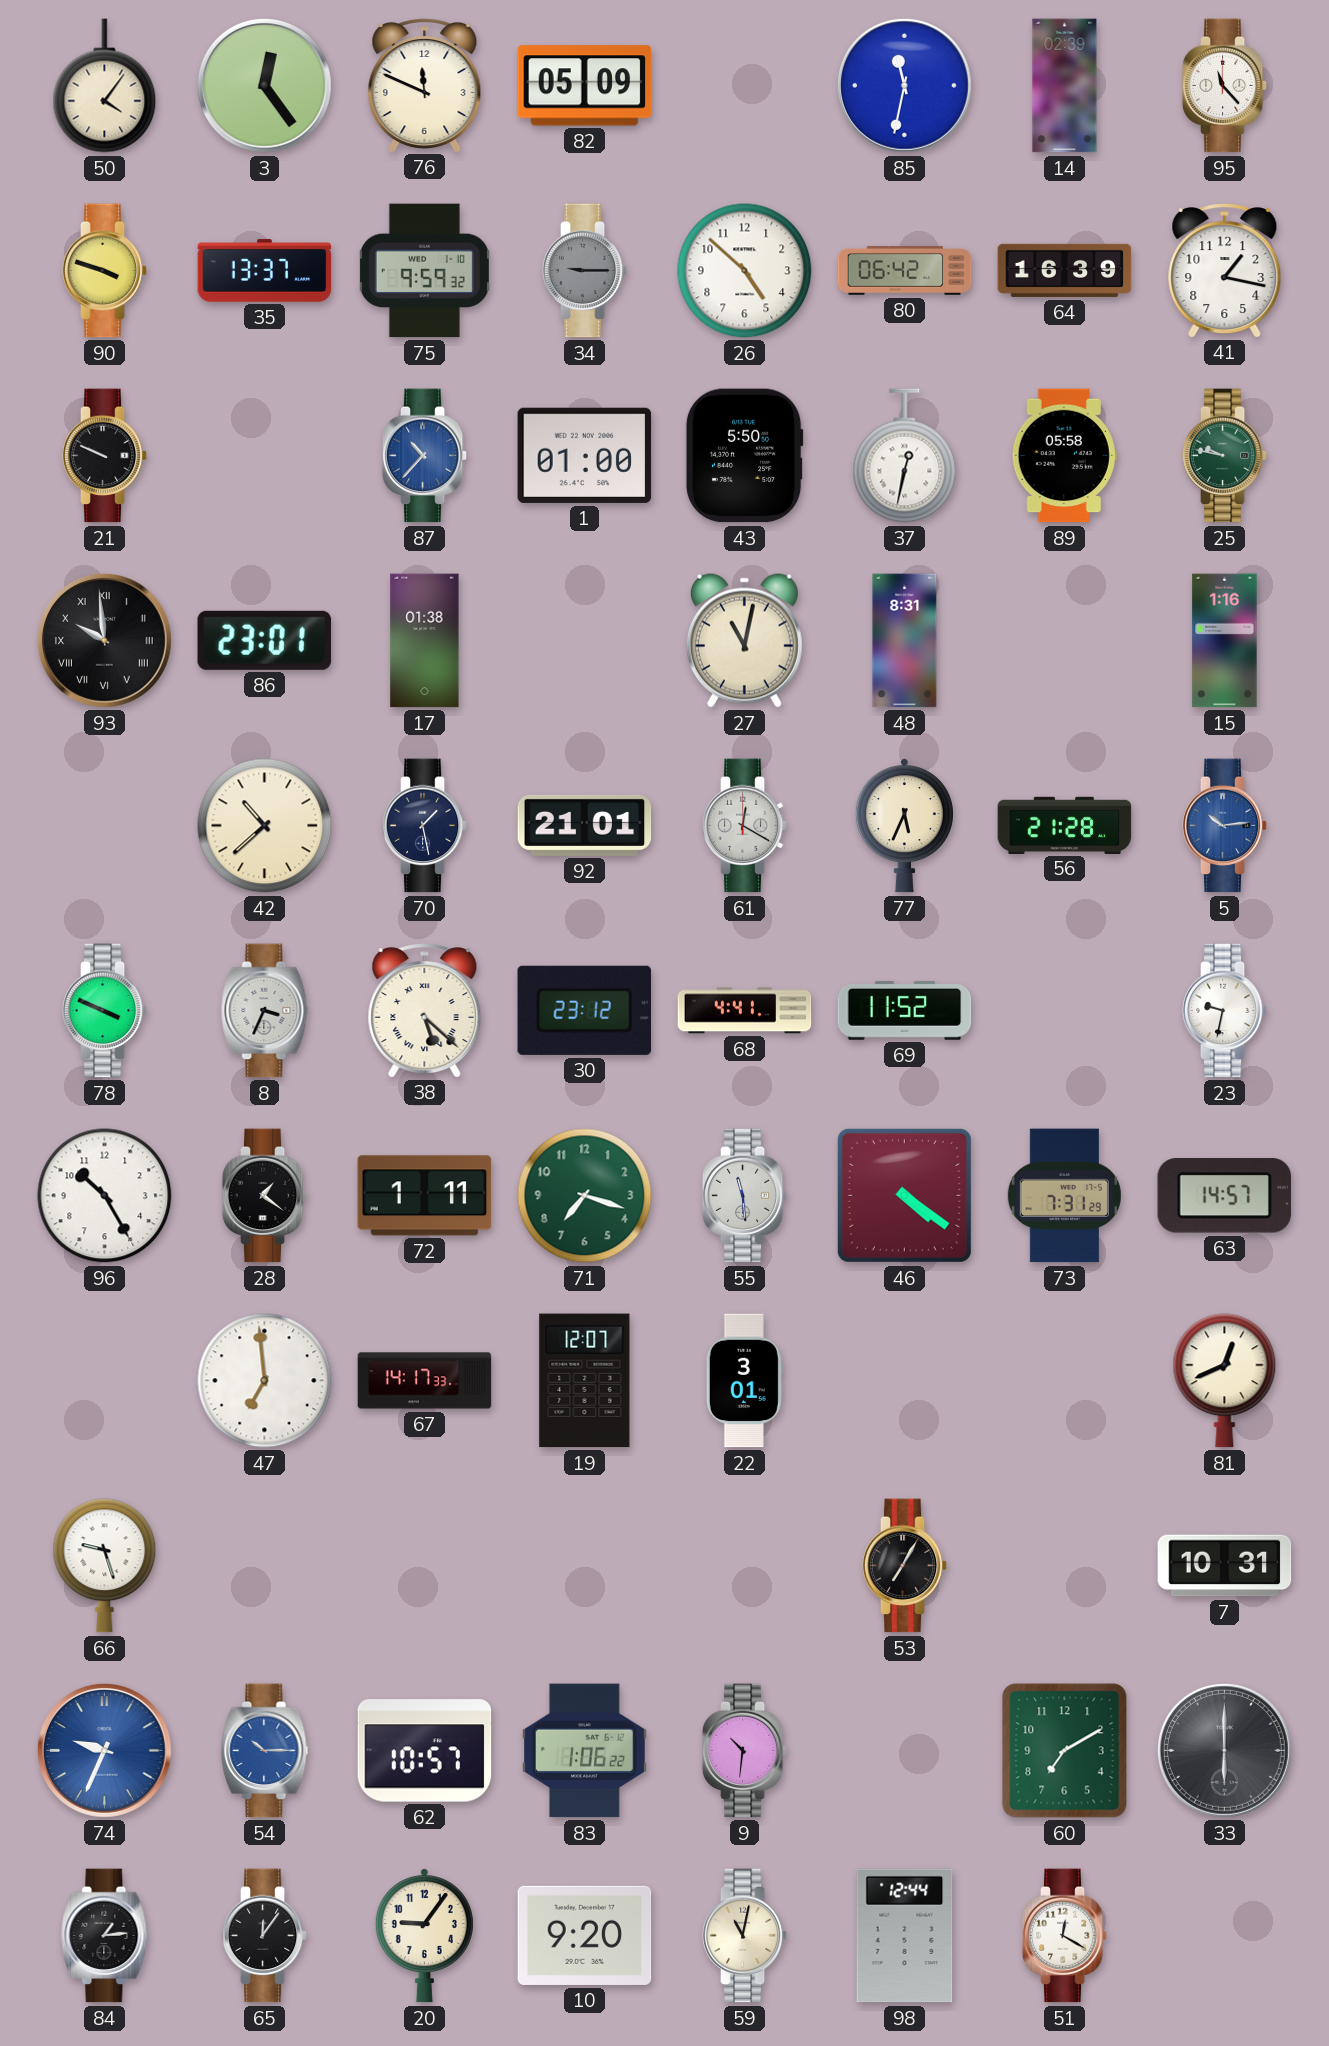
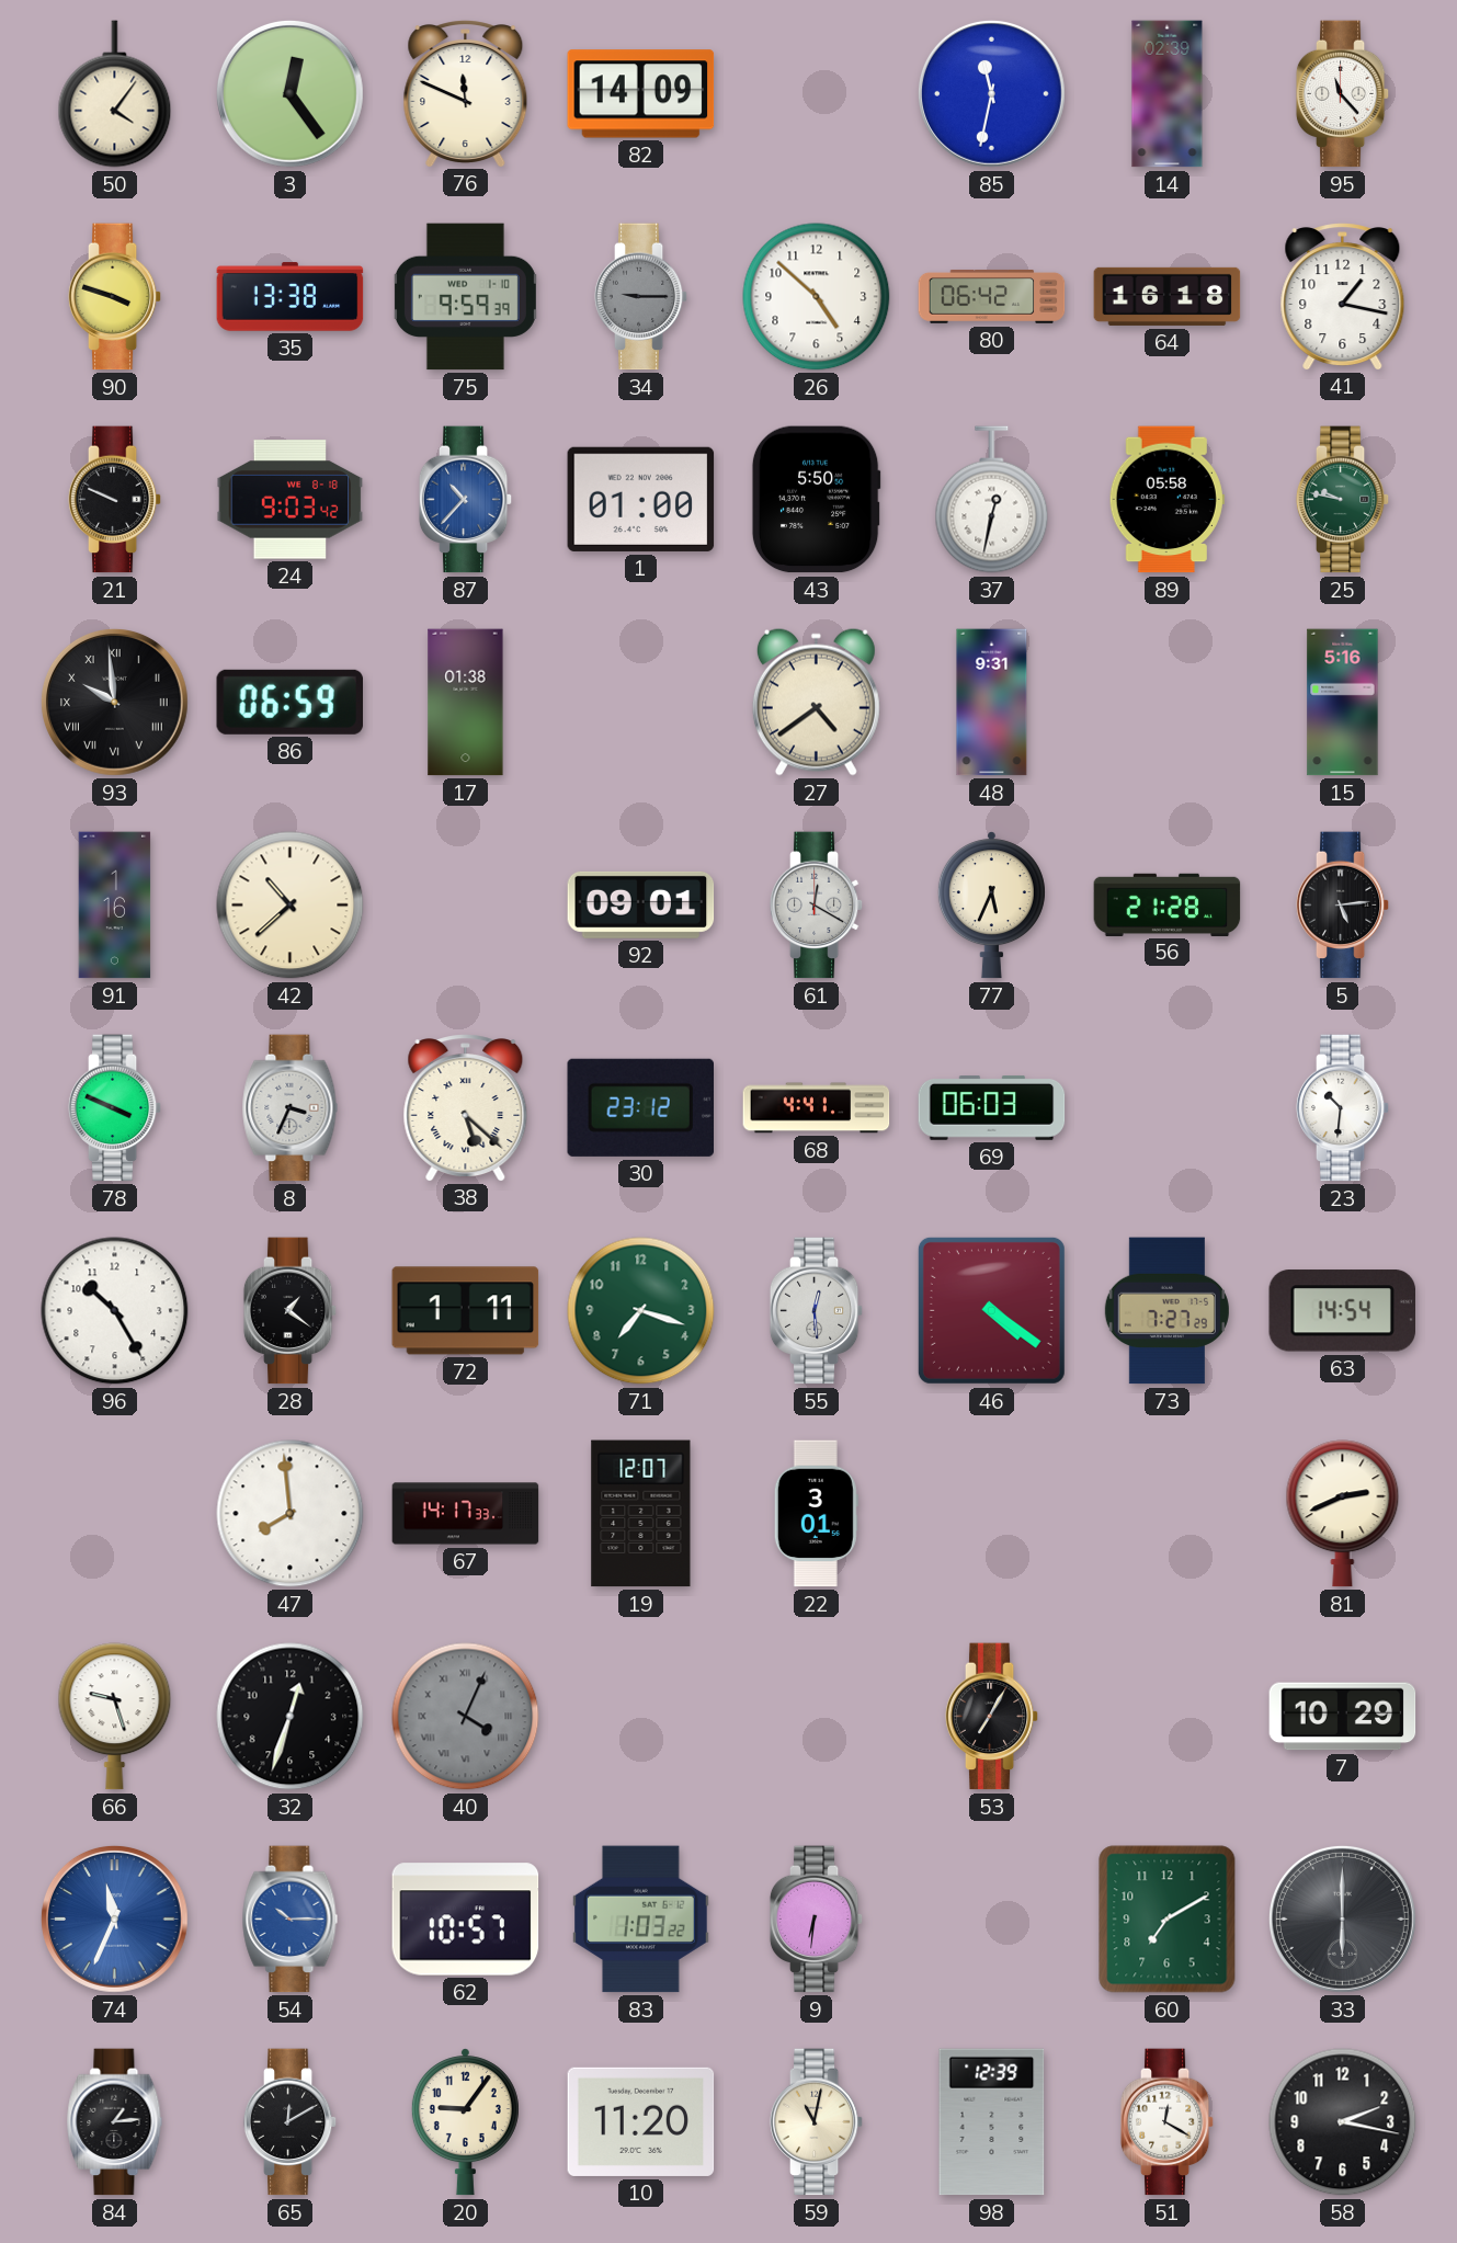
82: 05:09 -> 14:09 (641, 94)
35: 13:37 -> 13:38 (291, 297)
75: 9:59:32 -> 9:59:39 (465, 297)
64: 16:39 -> 16:18 (1168, 296)
24: none -> 9:03 (291, 500)
86: 23:01 -> 06:59 (289, 702)
27: 11:02 -> 4:39 (816, 702)
48: 8:31 -> 9:31 (992, 703)
15: 1:16 -> 5:16 (1343, 703)
91: none -> 1:16 (115, 906)
70: 1:28 -> none (425, 826)
92: 21:01 -> 09:01 (641, 904)
5: 10:14 -> 5:14 (1343, 906)
5 dial: blue -> black (1343, 906)
69: 11:52 -> 06:03 (992, 1108)
23: 9:32 -> 10:31 (1343, 1108)
55: 11:29 -> 12:29 (817, 1311)
73: 7:31 -> 7:27 (1166, 1311)
63: 14:57 -> 14:54 (1342, 1311)
47: 6:59 -> 7:59 (291, 1514)
81: 12:41 -> 2:41 (1343, 1514)
32: none -> 12:33 (291, 1717)
40: none -> 4:04 (466, 1717)
7: 10:31 -> 10:29 (1343, 1717)
74: 9:34 -> 11:34 (114, 1918)
83: 1:06 -> 1:03 (641, 1920)
9: 10:31 -> 6:31 (817, 1920)
65: 12:06 -> 12:10 (291, 2122)
10: 9:20 -> 11:20 (641, 2121)
98: 12:44 -> 12:39 (992, 2122)
58: none -> 2:17 (1343, 2122)
